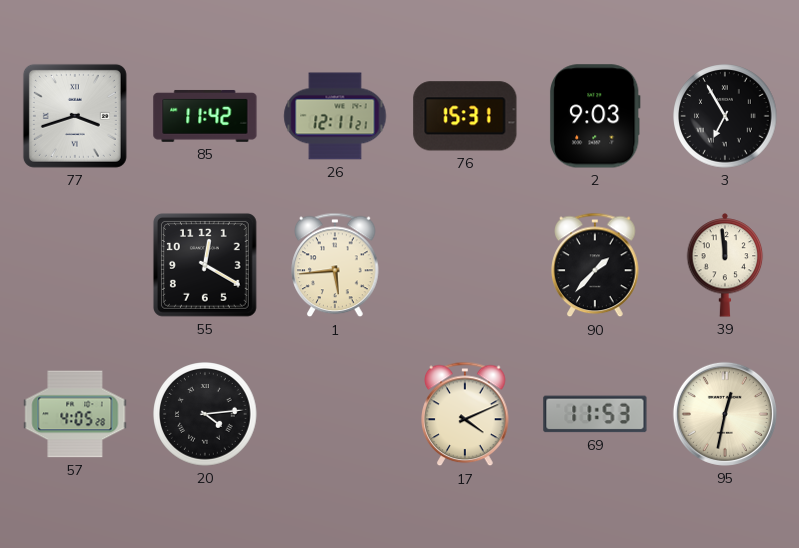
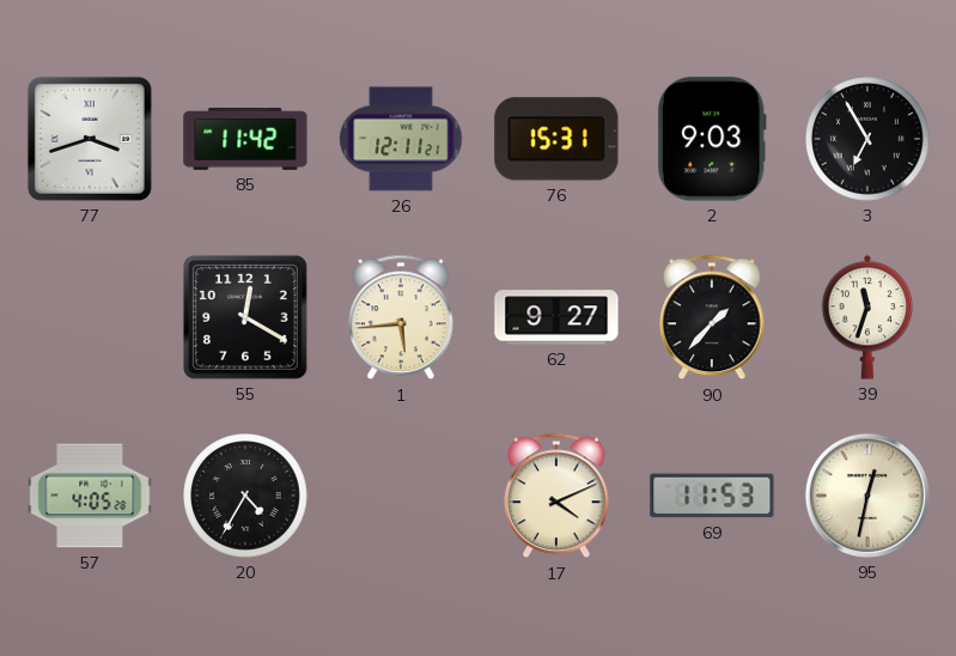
62: none -> 9:27 (556, 317)
39: 11:59 -> 11:33 (867, 317)
20: 4:14 -> 4:35 (245, 496)
